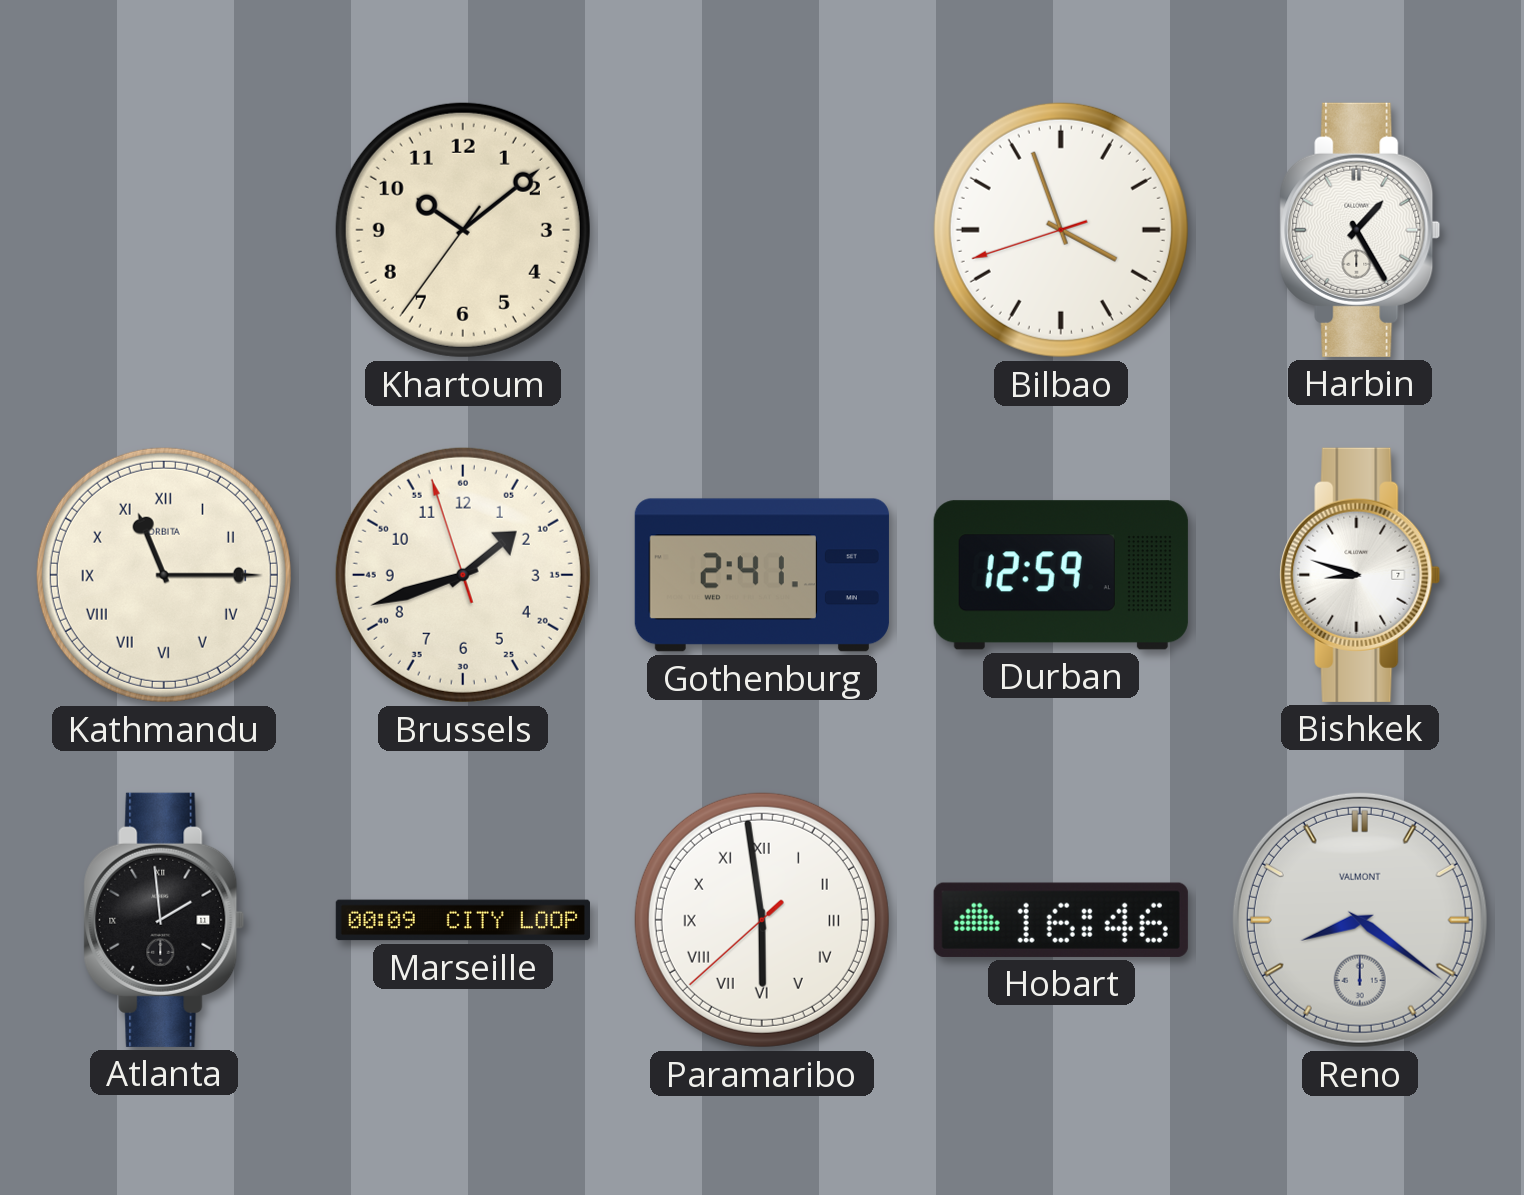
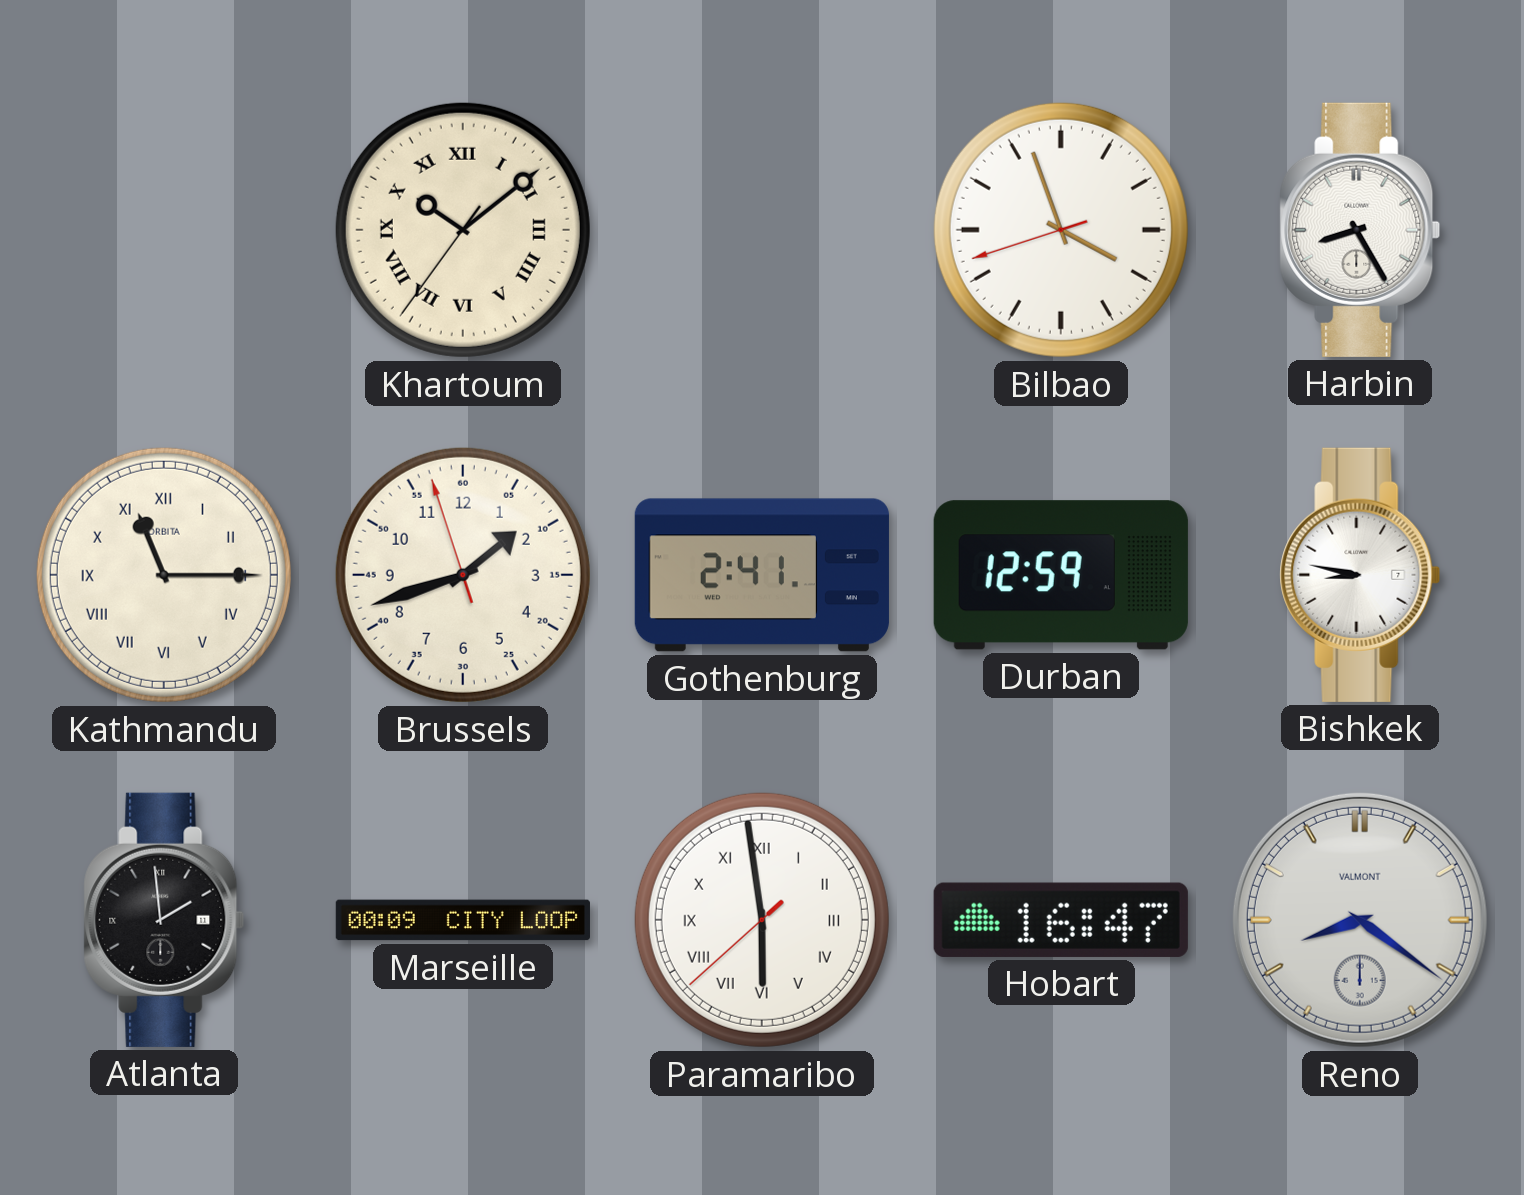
Khartoum numerals: Arabic -> Roman (463, 230)
Harbin: 1:25 -> 8:25 (1360, 230)
Bishkek: 8:48 -> 8:47 (1360, 575)
Hobart: 16:46 -> 16:47 (1061, 920)
